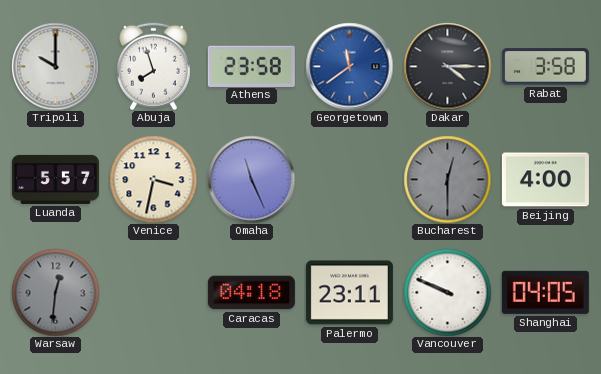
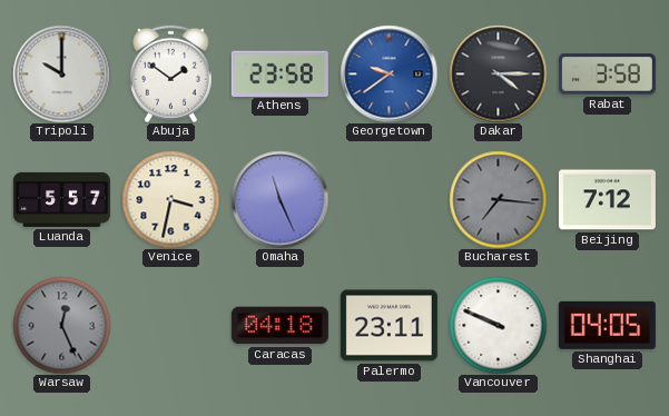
Abuja: 7:57 -> 1:51 (170, 73)
Georgetown: 11:39 -> 9:39 (388, 73)
Bucharest: 12:30 -> 7:16 (498, 199)
Beijing: 4:00 -> 7:12 (607, 200)
Warsaw: 12:31 -> 12:26 (61, 325)
